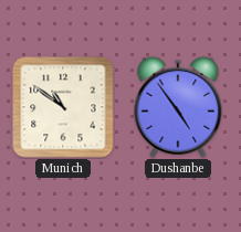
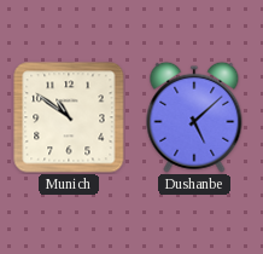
Dushanbe: 4:54 -> 5:08 (194, 117)
